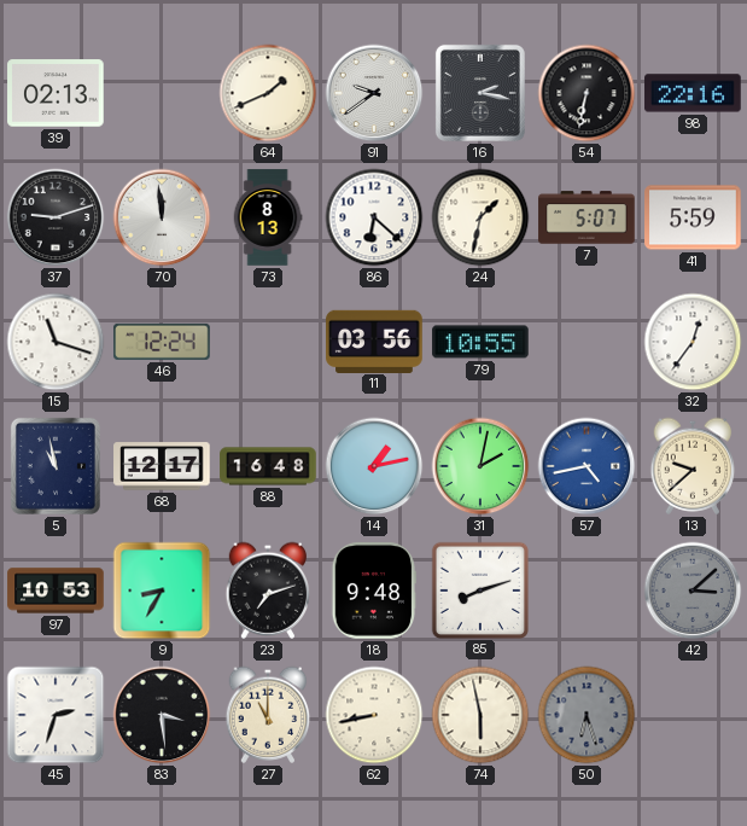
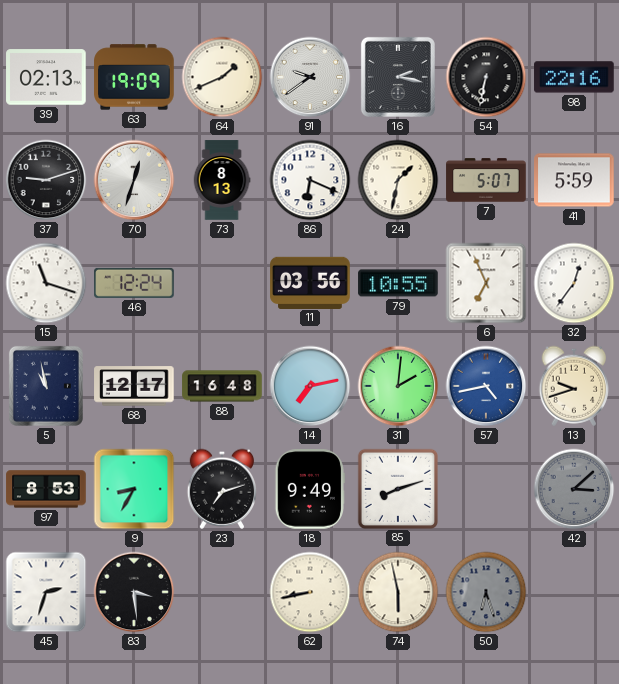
63: none -> 19:09 (134, 77)
70: 11:59 -> 12:33 (134, 180)
86: 6:22 -> 6:19 (310, 180)
6: none -> 6:56 (486, 283)
14: 1:13 -> 7:13 (310, 386)
31: 2:02 -> 2:01 (398, 386)
13: 9:38 -> 9:42 (574, 386)
97: 10:53 -> 8:53 (46, 489)
18: 9:48 -> 9:49 (309, 489)
27: 11:00 -> none (268, 715)
